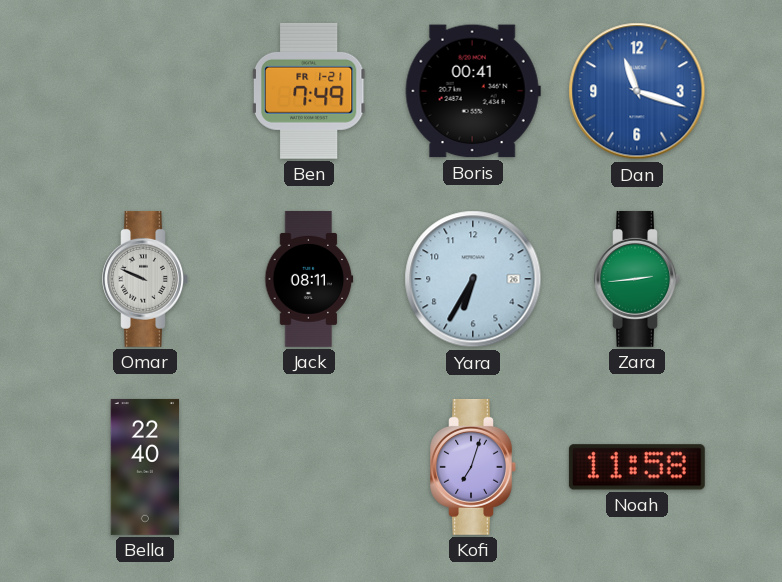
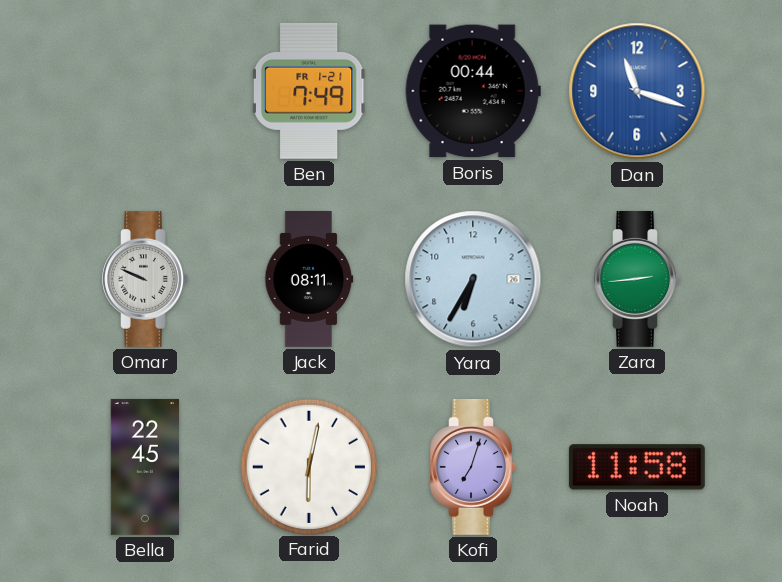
Boris: 00:41 -> 00:44 (473, 91)
Bella: 22:40 -> 22:45 (145, 467)
Farid: none -> 6:02 (308, 466)
